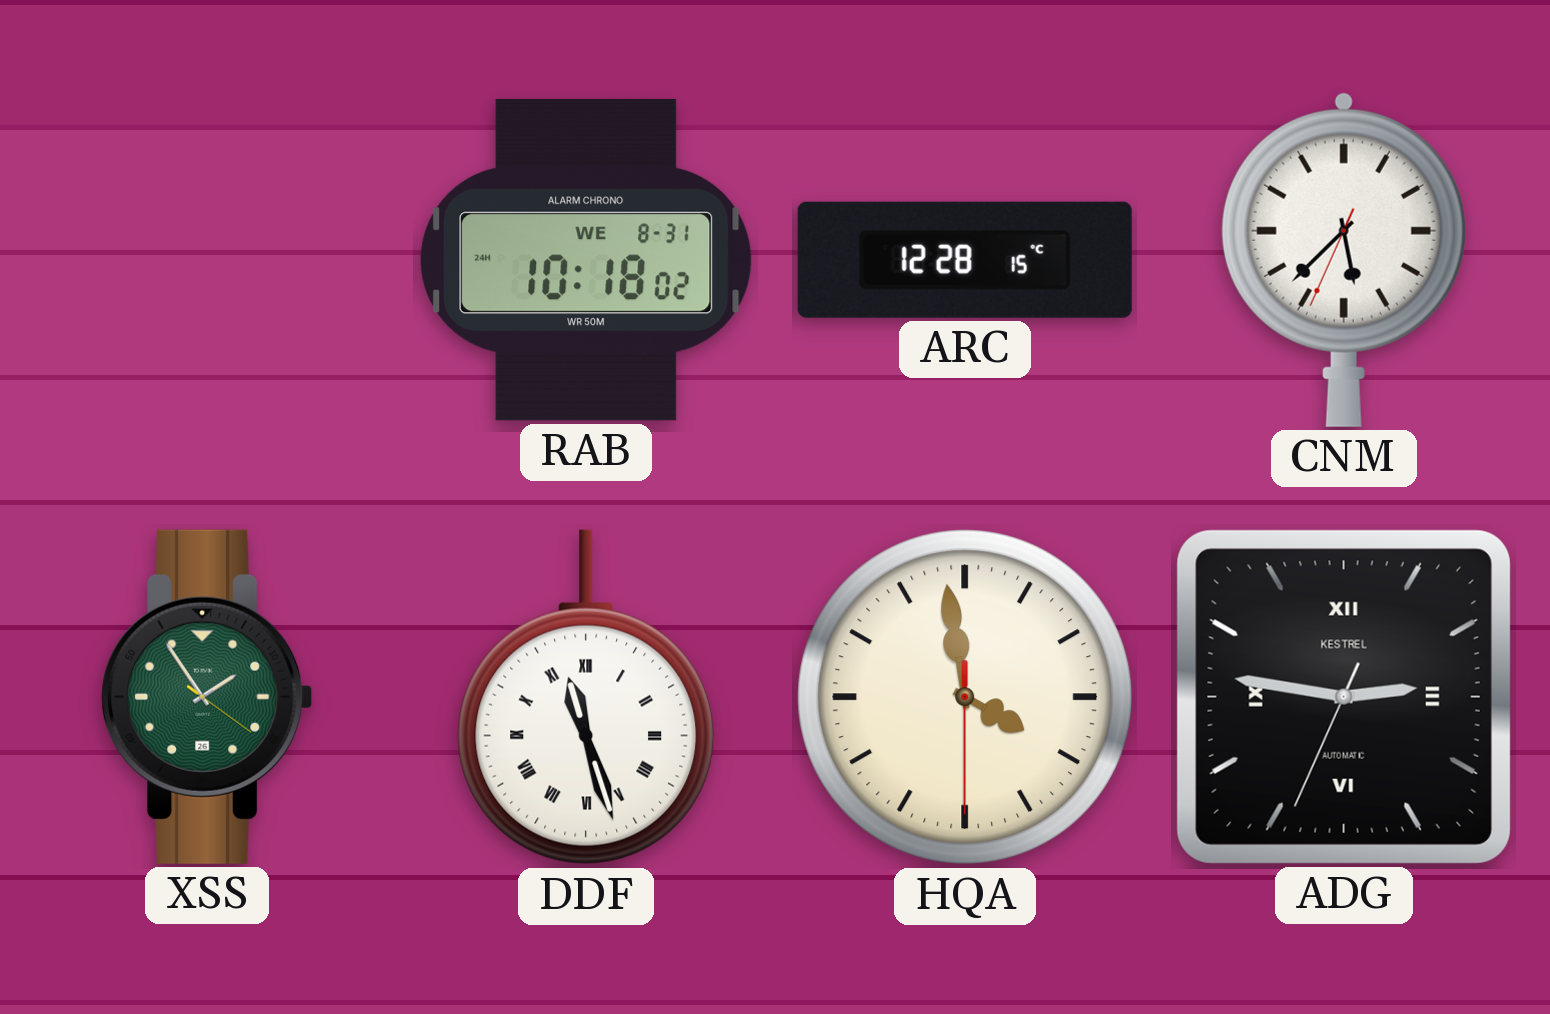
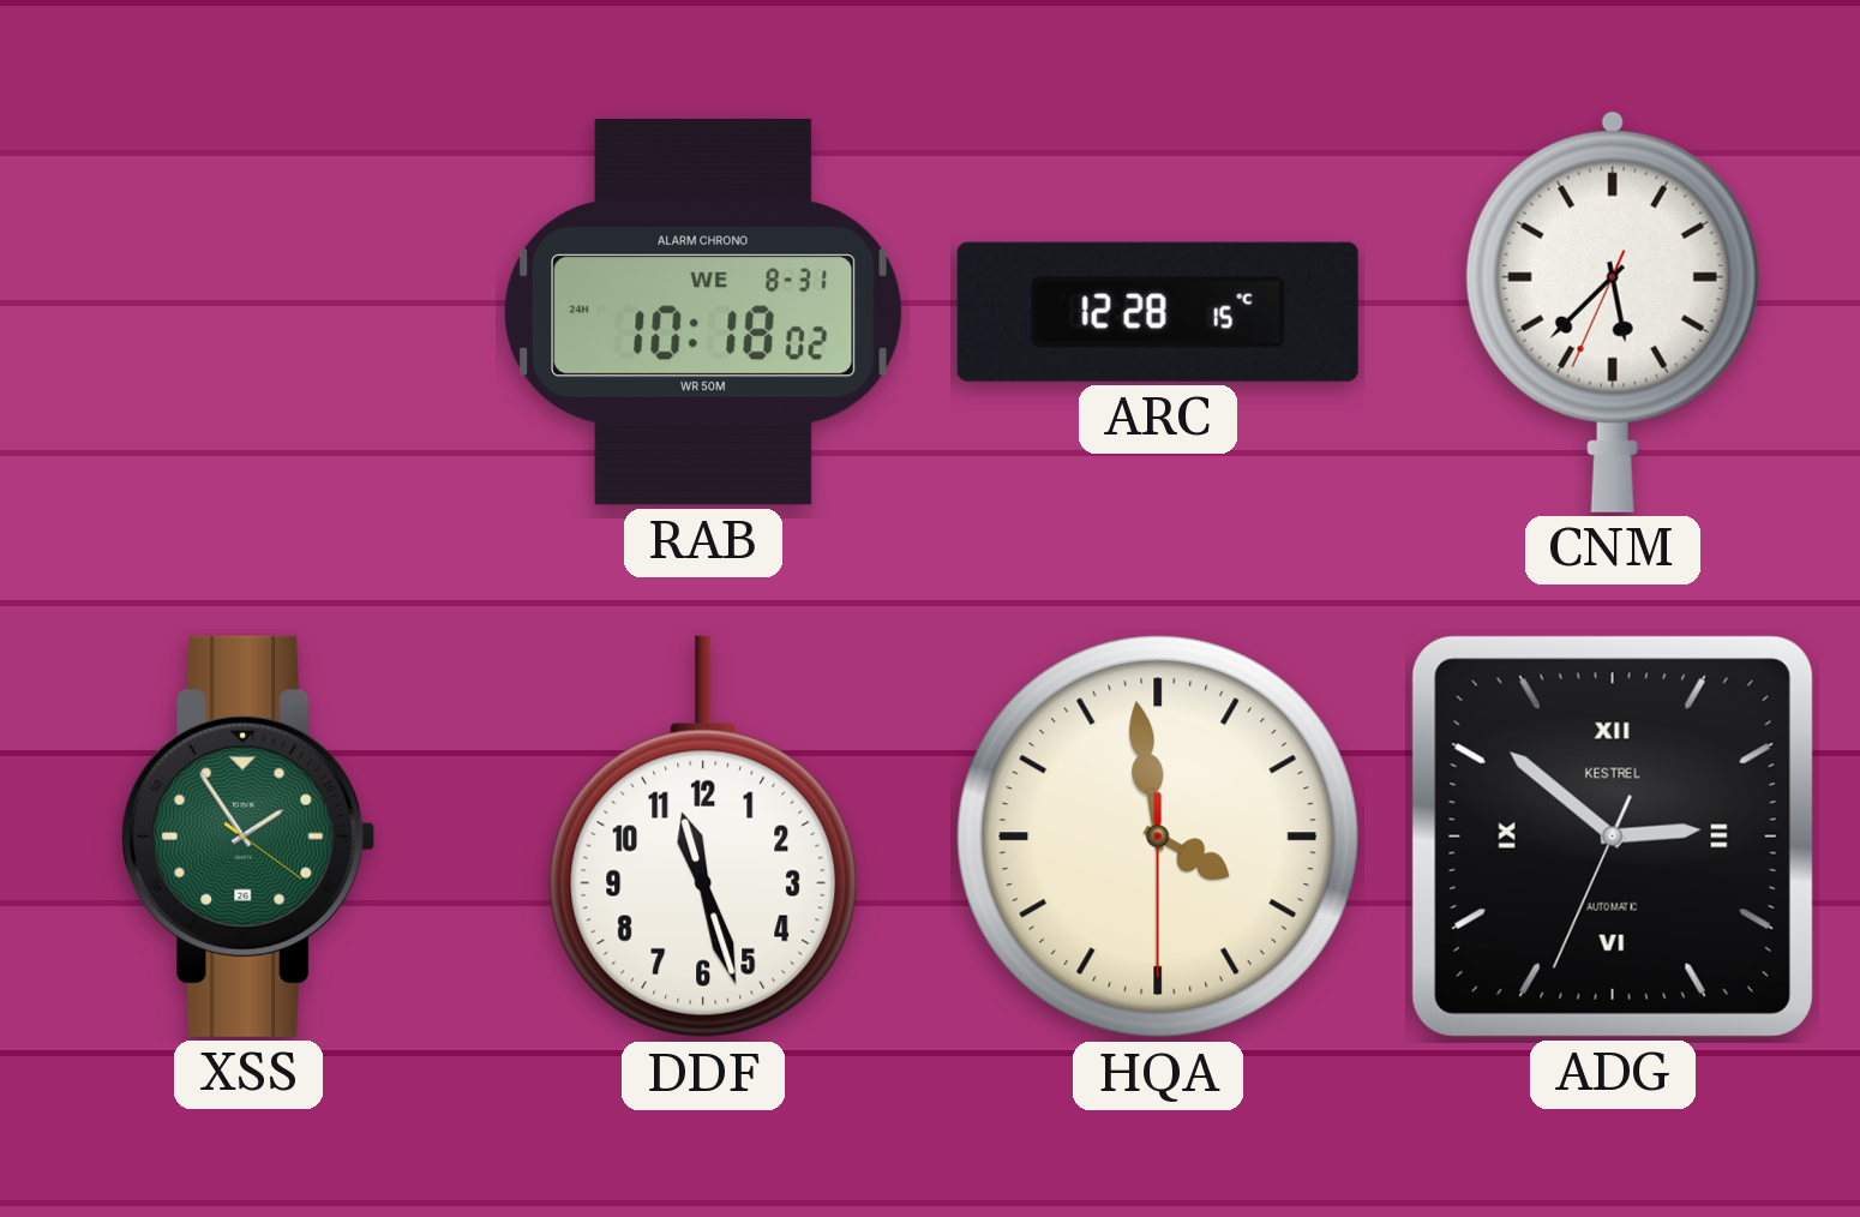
DDF numerals: Roman -> Arabic (703, 837)
ADG: 2:46 -> 2:51 (1613, 837)
